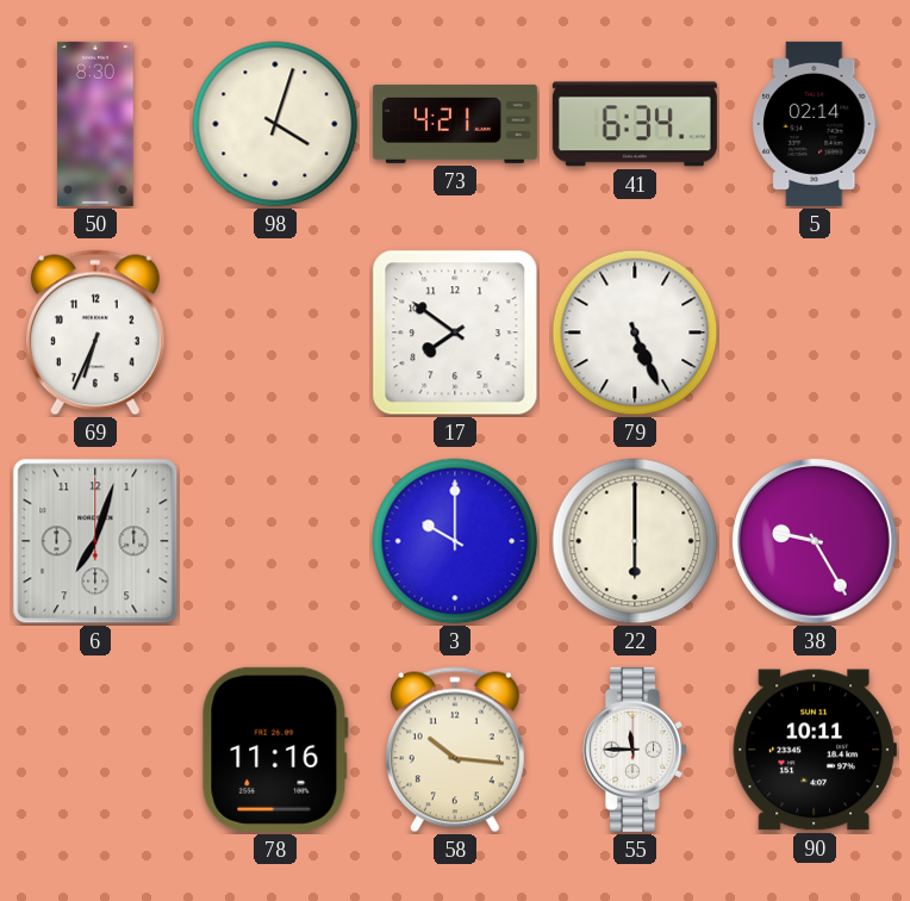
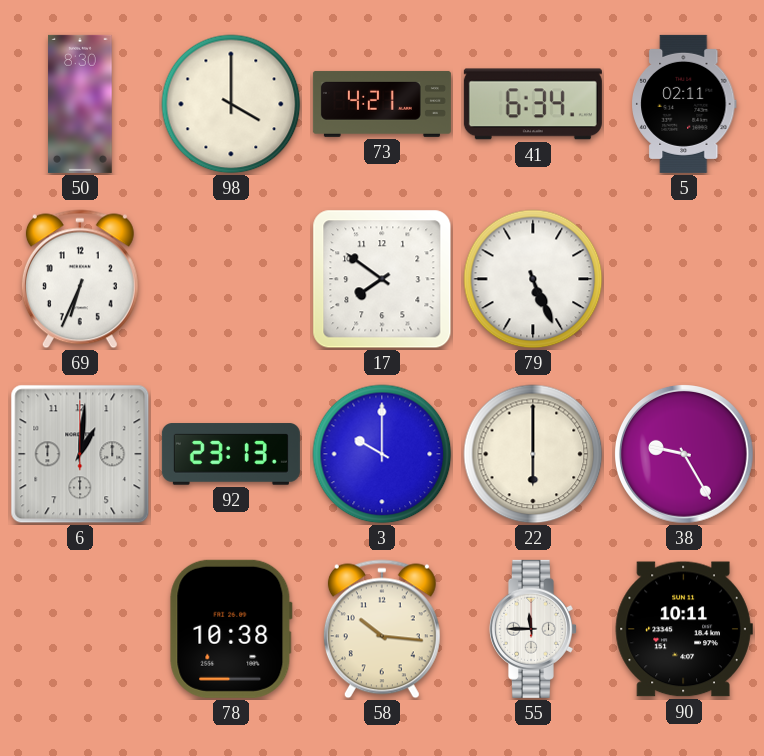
98: 4:03 -> 4:00 (231, 104)
5: 02:14 -> 02:11 (685, 104)
6: 7:03 -> 1:01 (80, 454)
92: none -> 23:13 (231, 454)
78: 11:16 -> 10:38 (231, 629)
